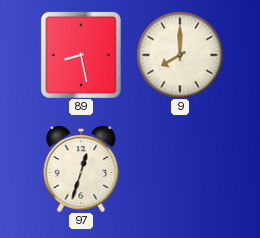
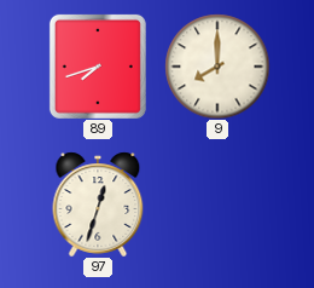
89: 8:28 -> 7:42 (98, 67)
